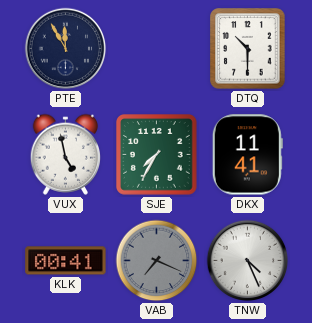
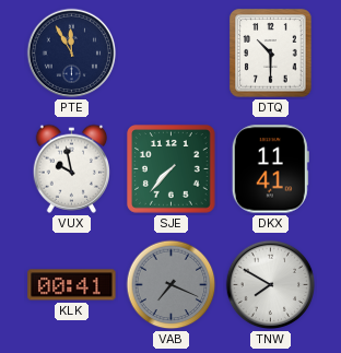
VUX: 4:58 -> 9:58 (71, 168)
SJE: 7:35 -> 7:37 (172, 169)
TNW: 4:26 -> 7:50 (271, 285)
